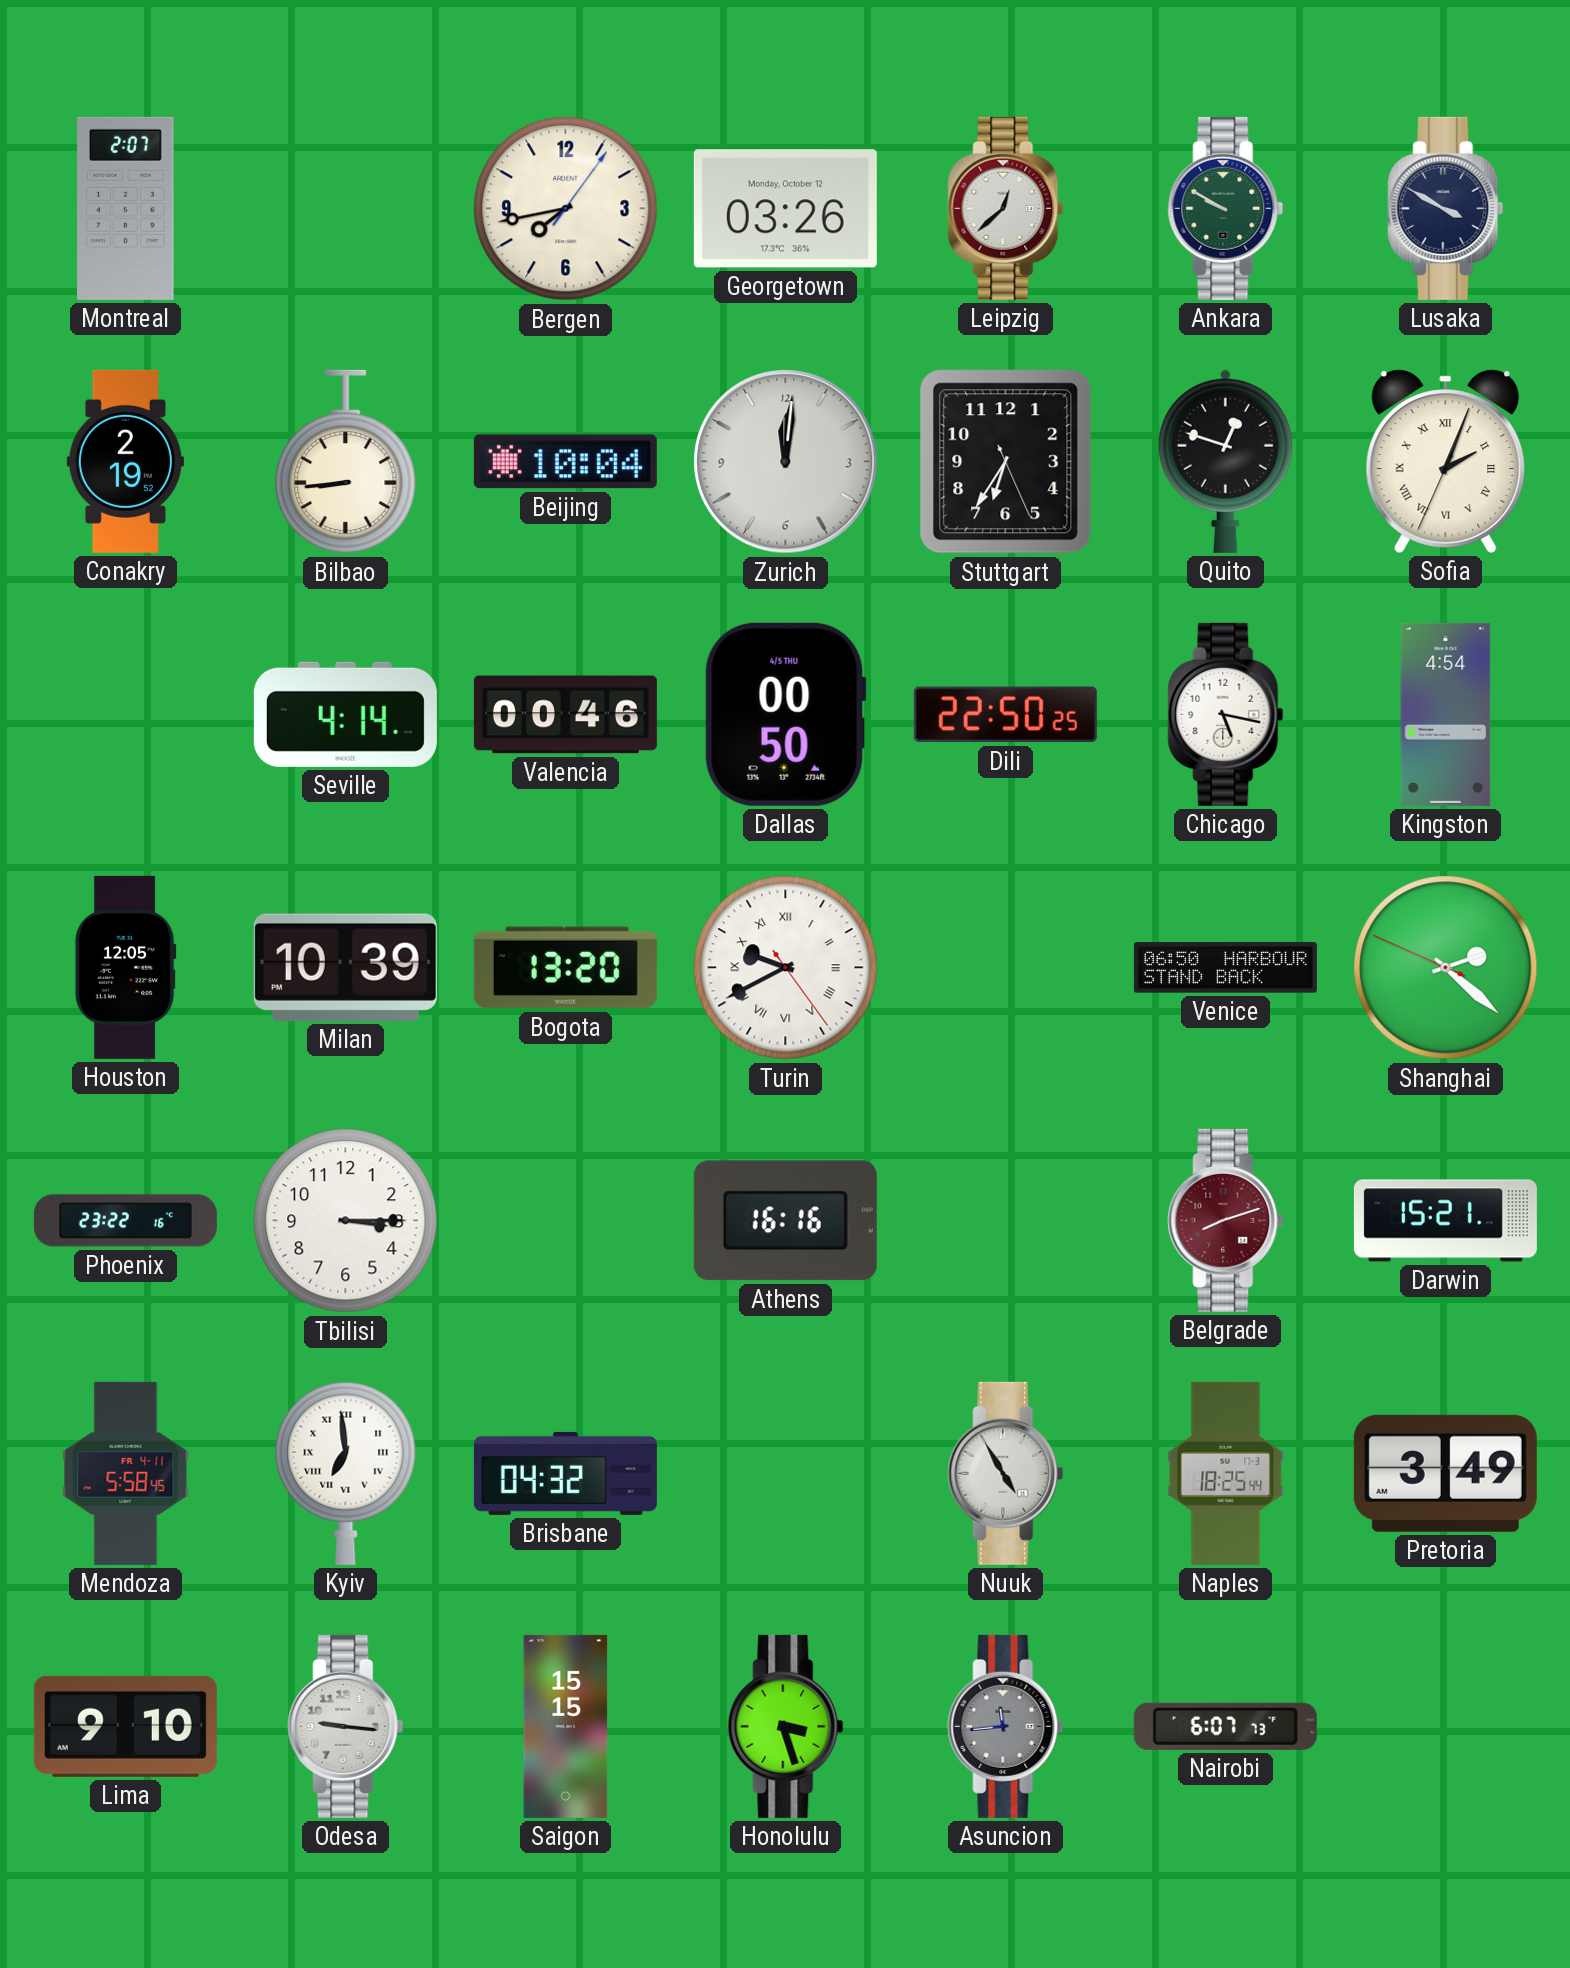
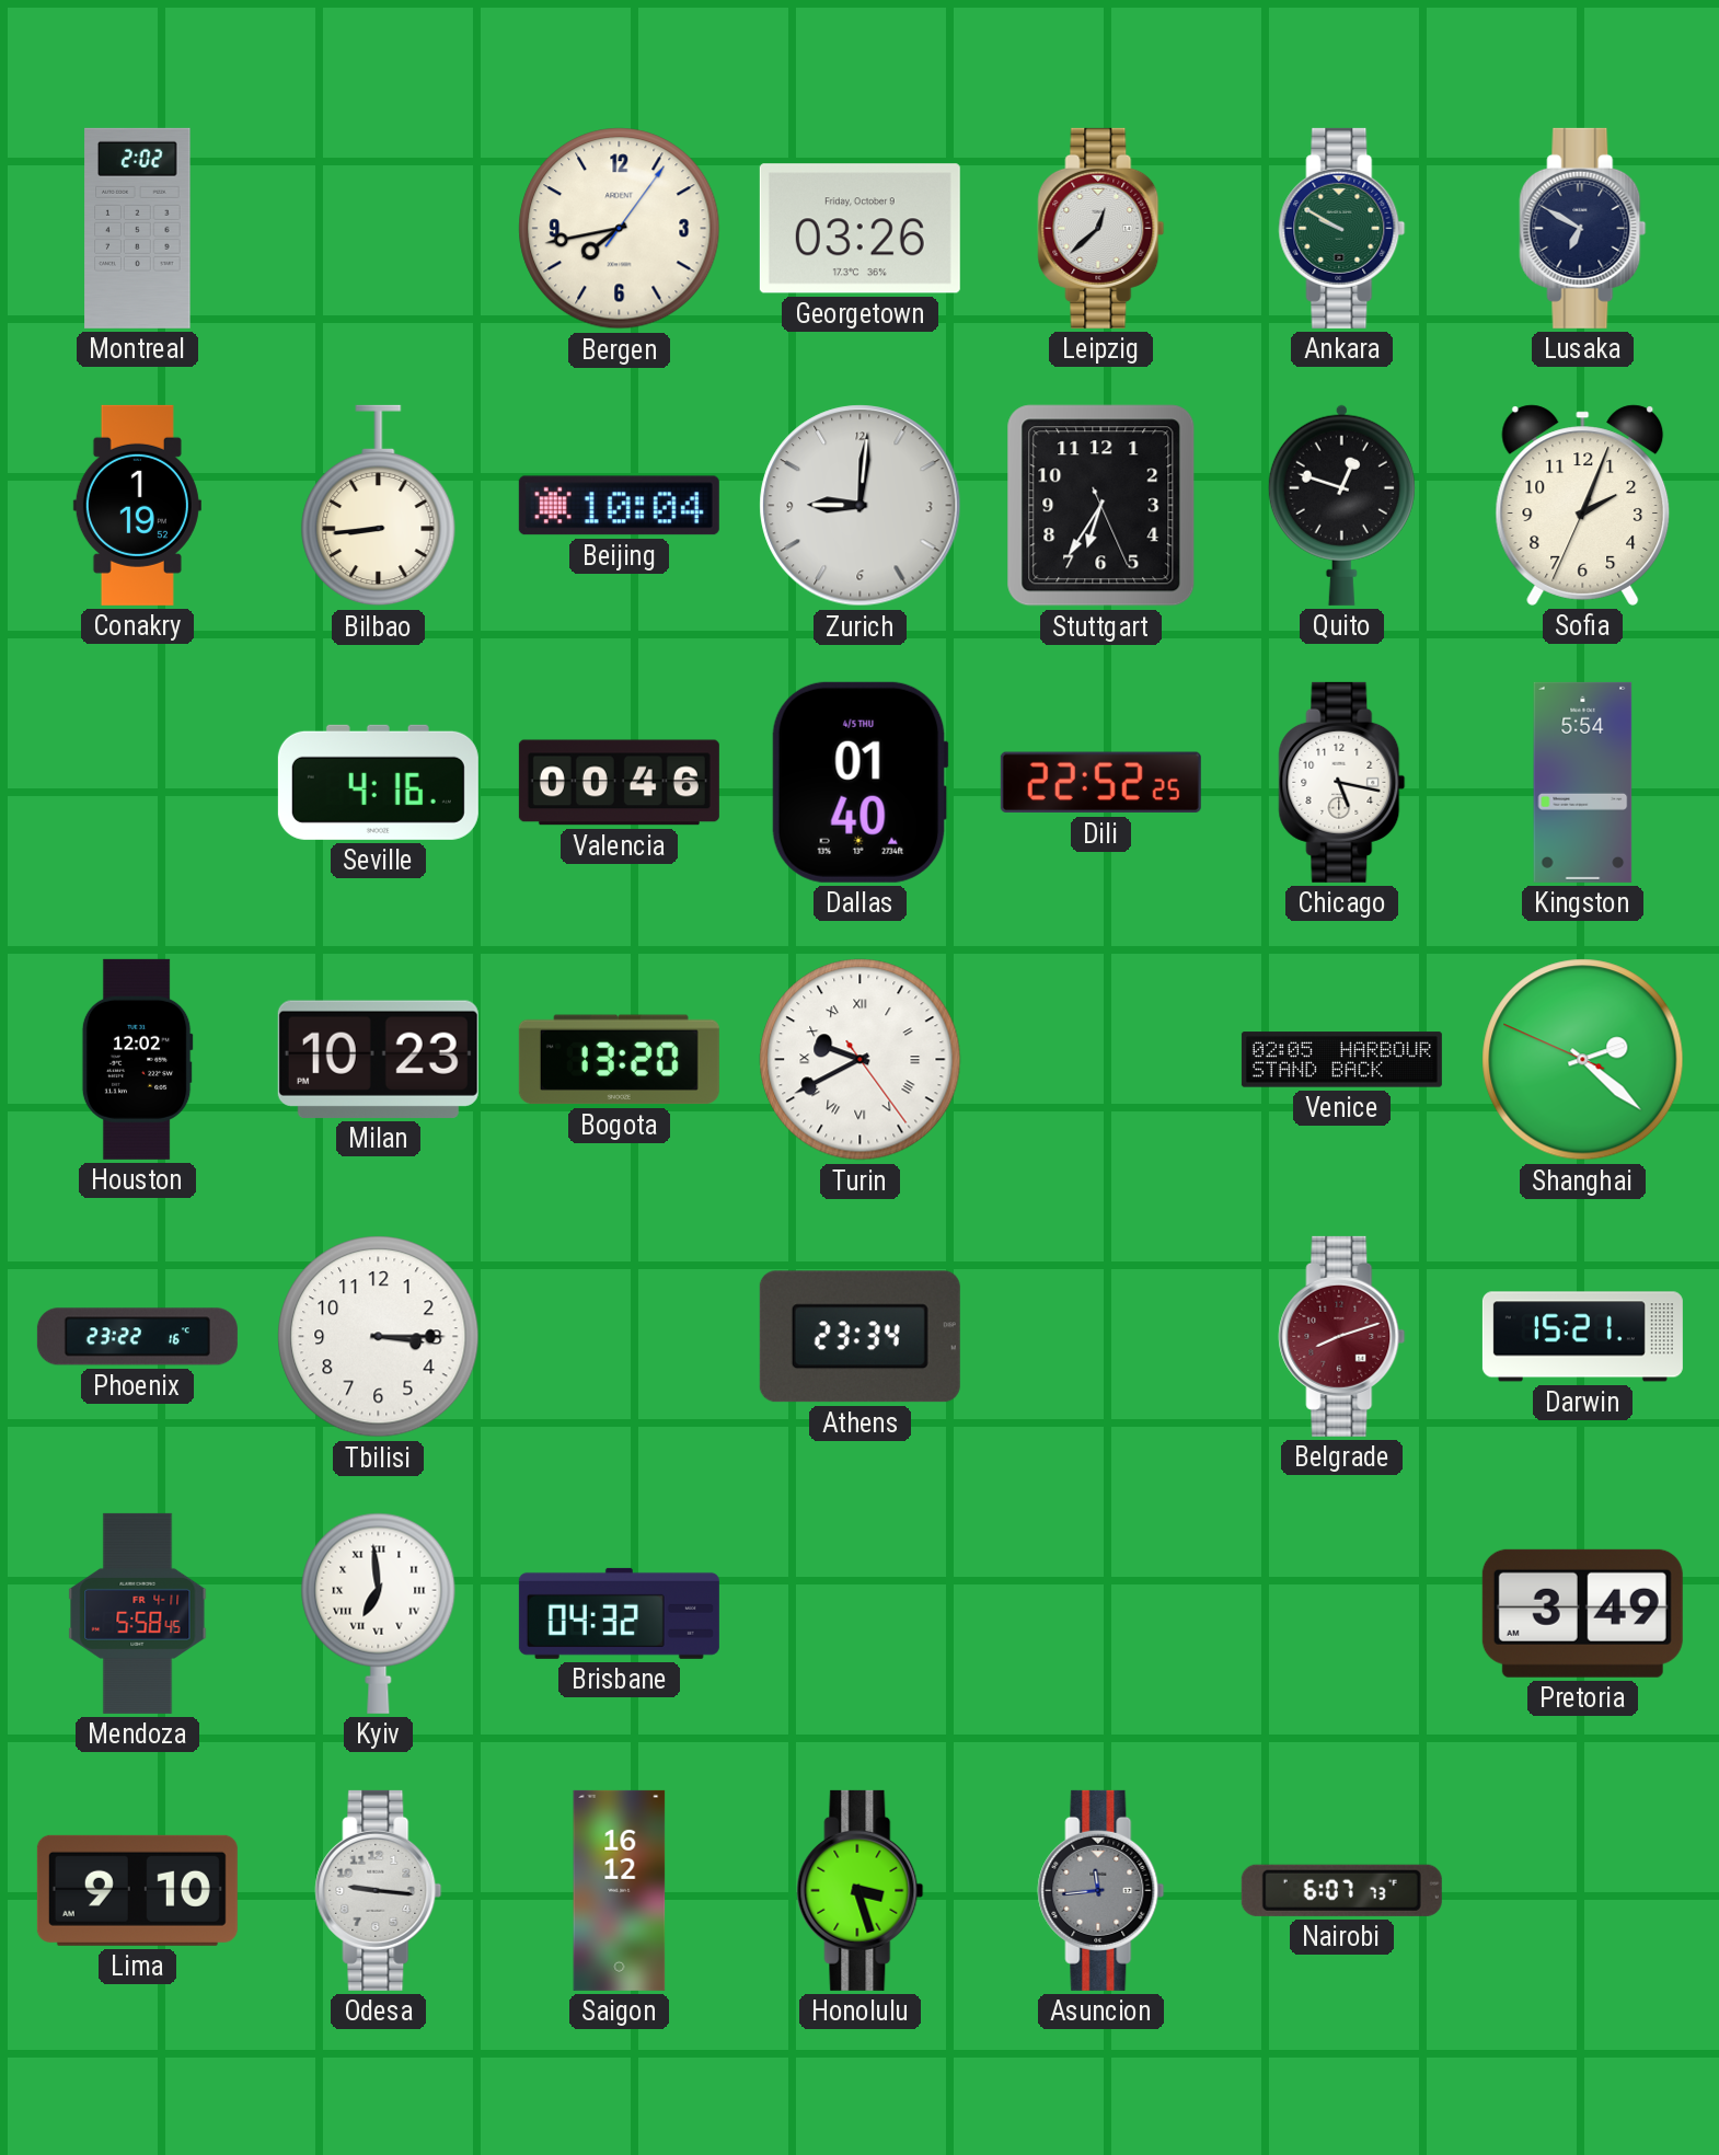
Montreal: 2:07 -> 2:02 (138, 228)
Georgetown date: Monday, October 12 -> Friday, October 9 (860, 229)
Lusaka: 3:50 -> 6:50 (1583, 228)
Conakry: 2:19 -> 1:19 (137, 505)
Zurich: 12:01 -> 9:01 (861, 506)
Sofia numerals: Roman -> Arabic (1583, 505)
Seville: 4:14 -> 4:16 (378, 782)
Dallas: 00:50 -> 01:40 (860, 782)
Dili: 22:50 -> 22:52 (1100, 783)
Kingston: 4:54 -> 5:54 (1583, 782)
Houston: 12:05 -> 12:02 (137, 1059)
Milan: 10:39 -> 10:23 (378, 1059)
Venice: 06:50 -> 02:05 (1341, 1060)
Athens: 16:16 -> 23:34 (860, 1337)
Nuuk: 4:55 -> none (1006, 1473)
Naples: 18:25 -> none (1226, 1473)
Saigon: 15:15 -> 16:12 (620, 1890)
